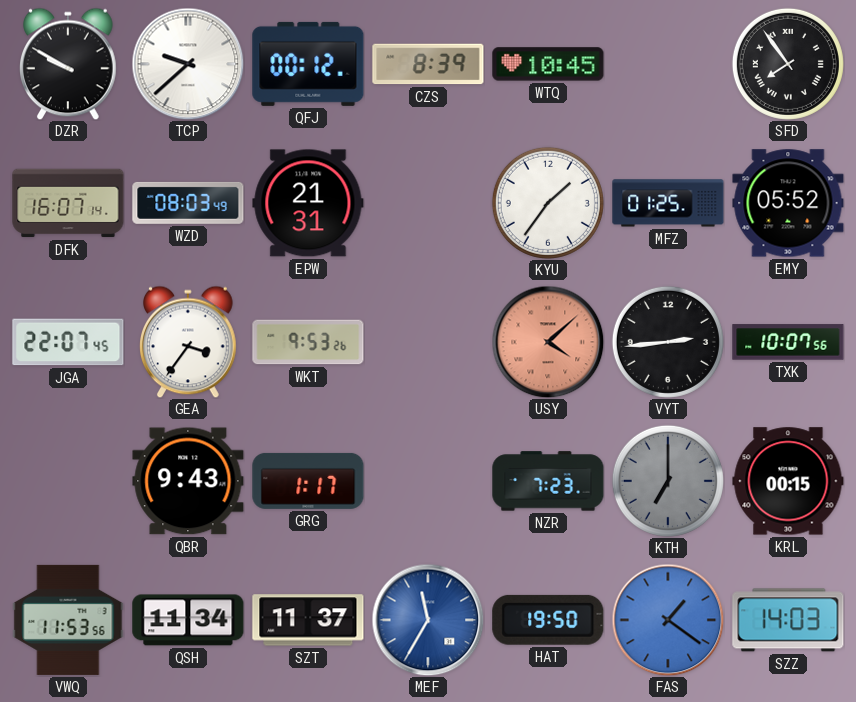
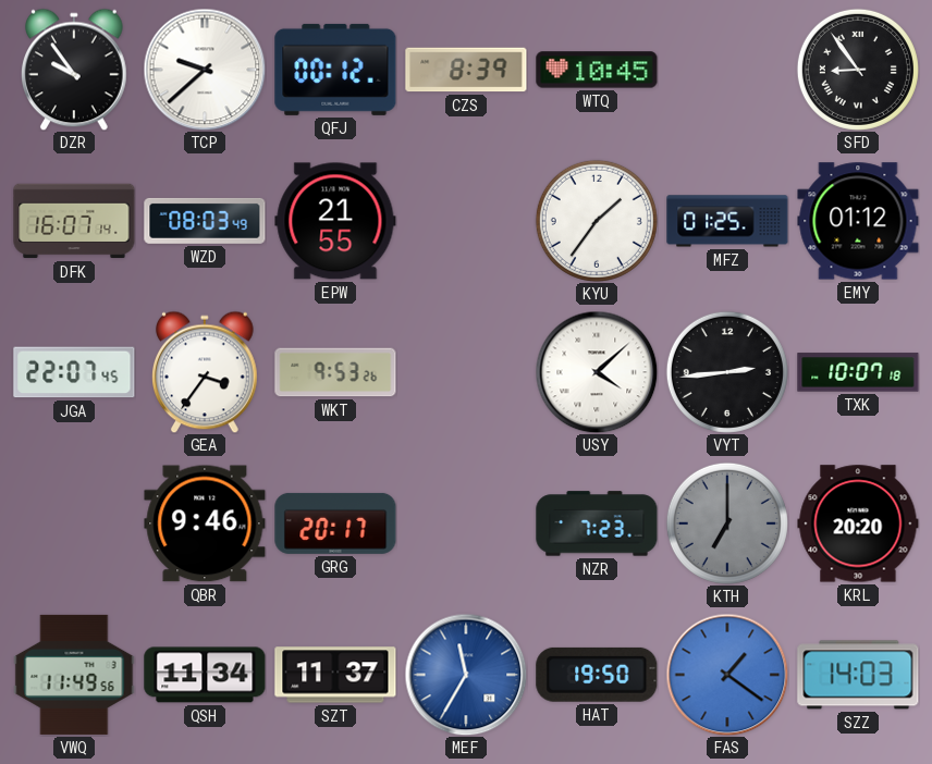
DZR: 9:50 -> 9:54 (75, 70)
SFD: 7:54 -> 8:54 (858, 70)
EPW: 21:31 -> 21:55 (335, 221)
EMY: 05:52 -> 01:12 (858, 221)
USY dial: salmon -> white (597, 372)
TXK: 10:07:56 -> 10:07:18 (858, 372)
QBR: 9:43 -> 9:46 (205, 523)
GRG: 1:17 -> 20:17 (335, 523)
KRL: 00:15 -> 20:20 (858, 523)
VWQ: 11:53 -> 11:49 (74, 675)
